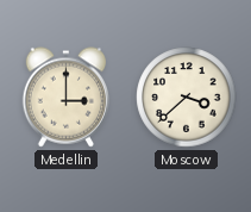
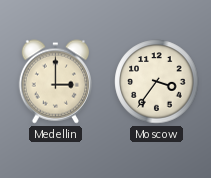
Moscow: 3:38 -> 3:36 (157, 82)
